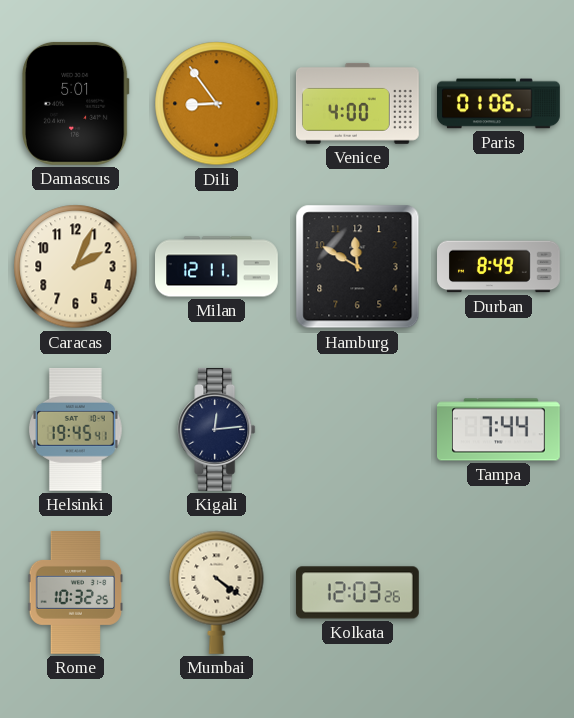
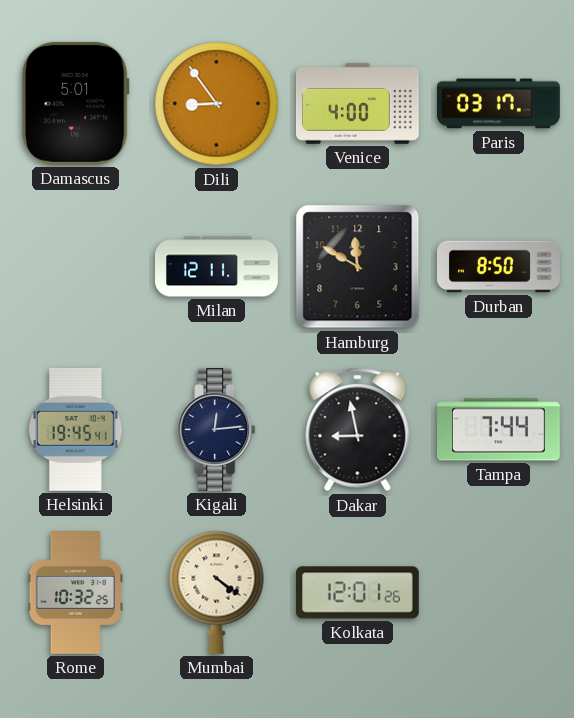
Paris: 01:06 -> 03:17 (499, 104)
Caracas: 2:04 -> none (76, 267)
Durban: 8:49 -> 8:50 (499, 267)
Dakar: none -> 8:58 (358, 430)
Kolkata: 12:03 -> 12:01 (357, 593)
